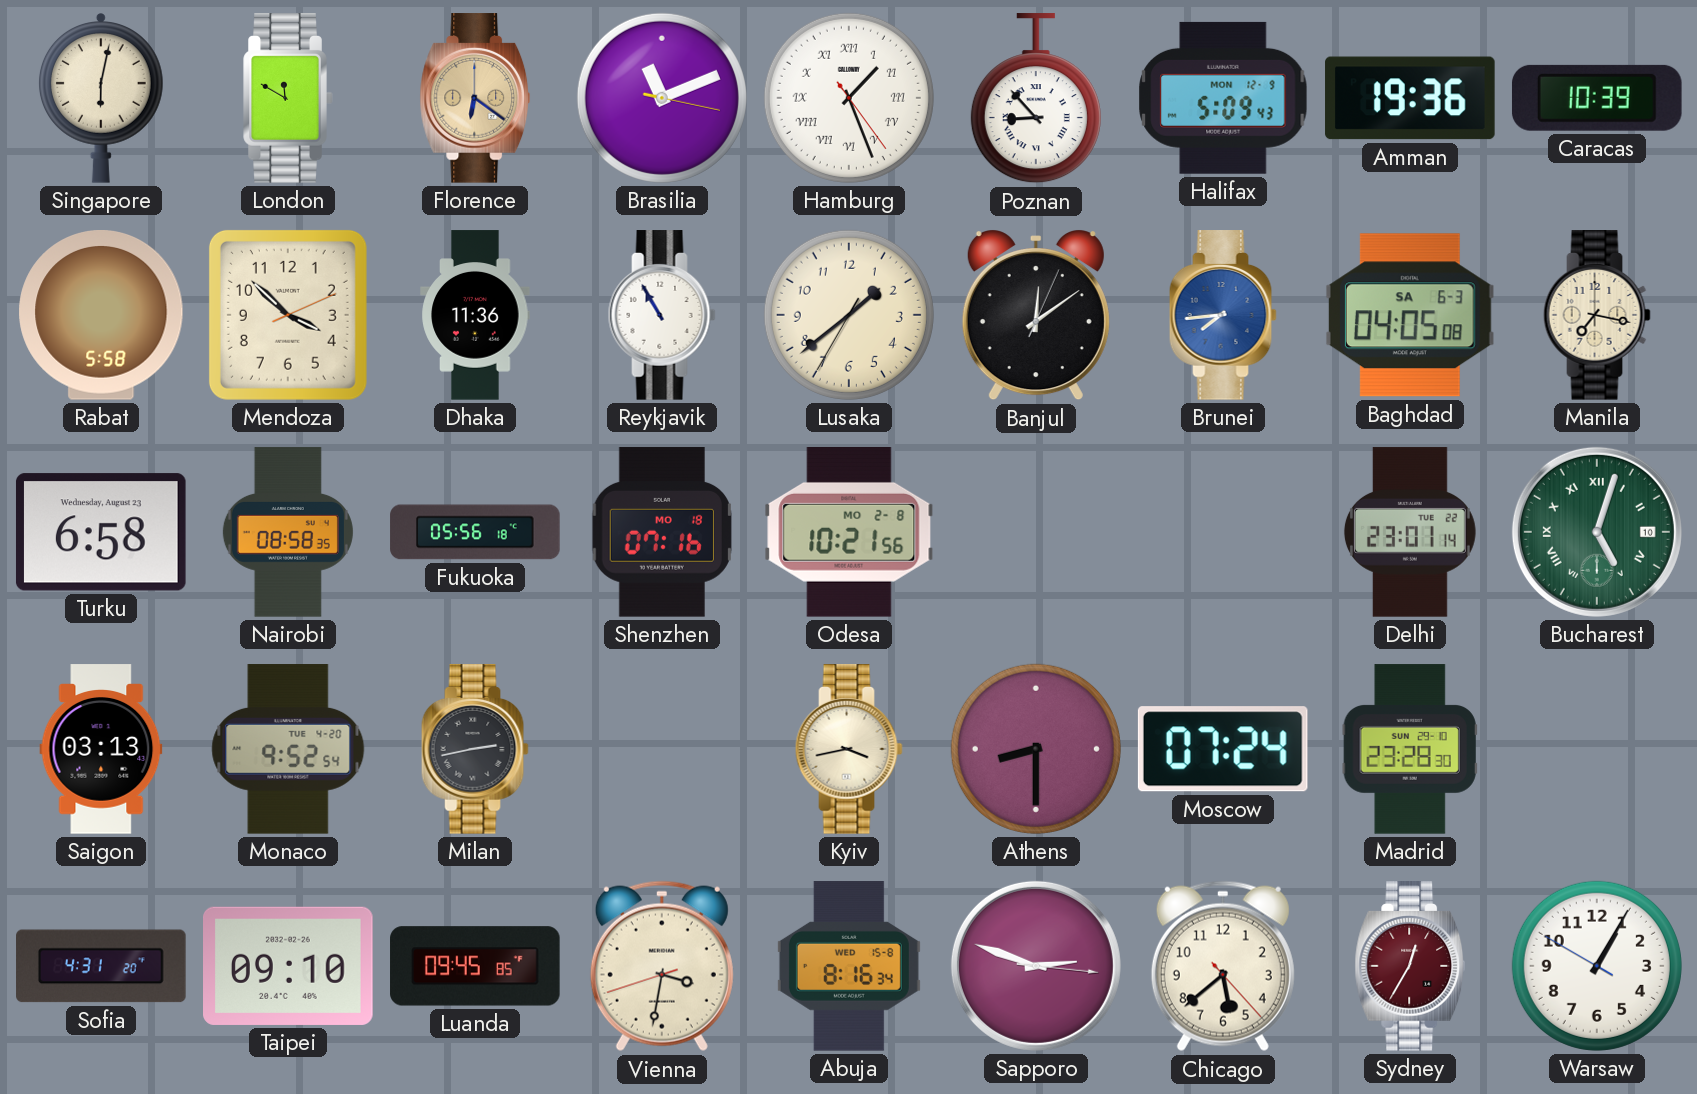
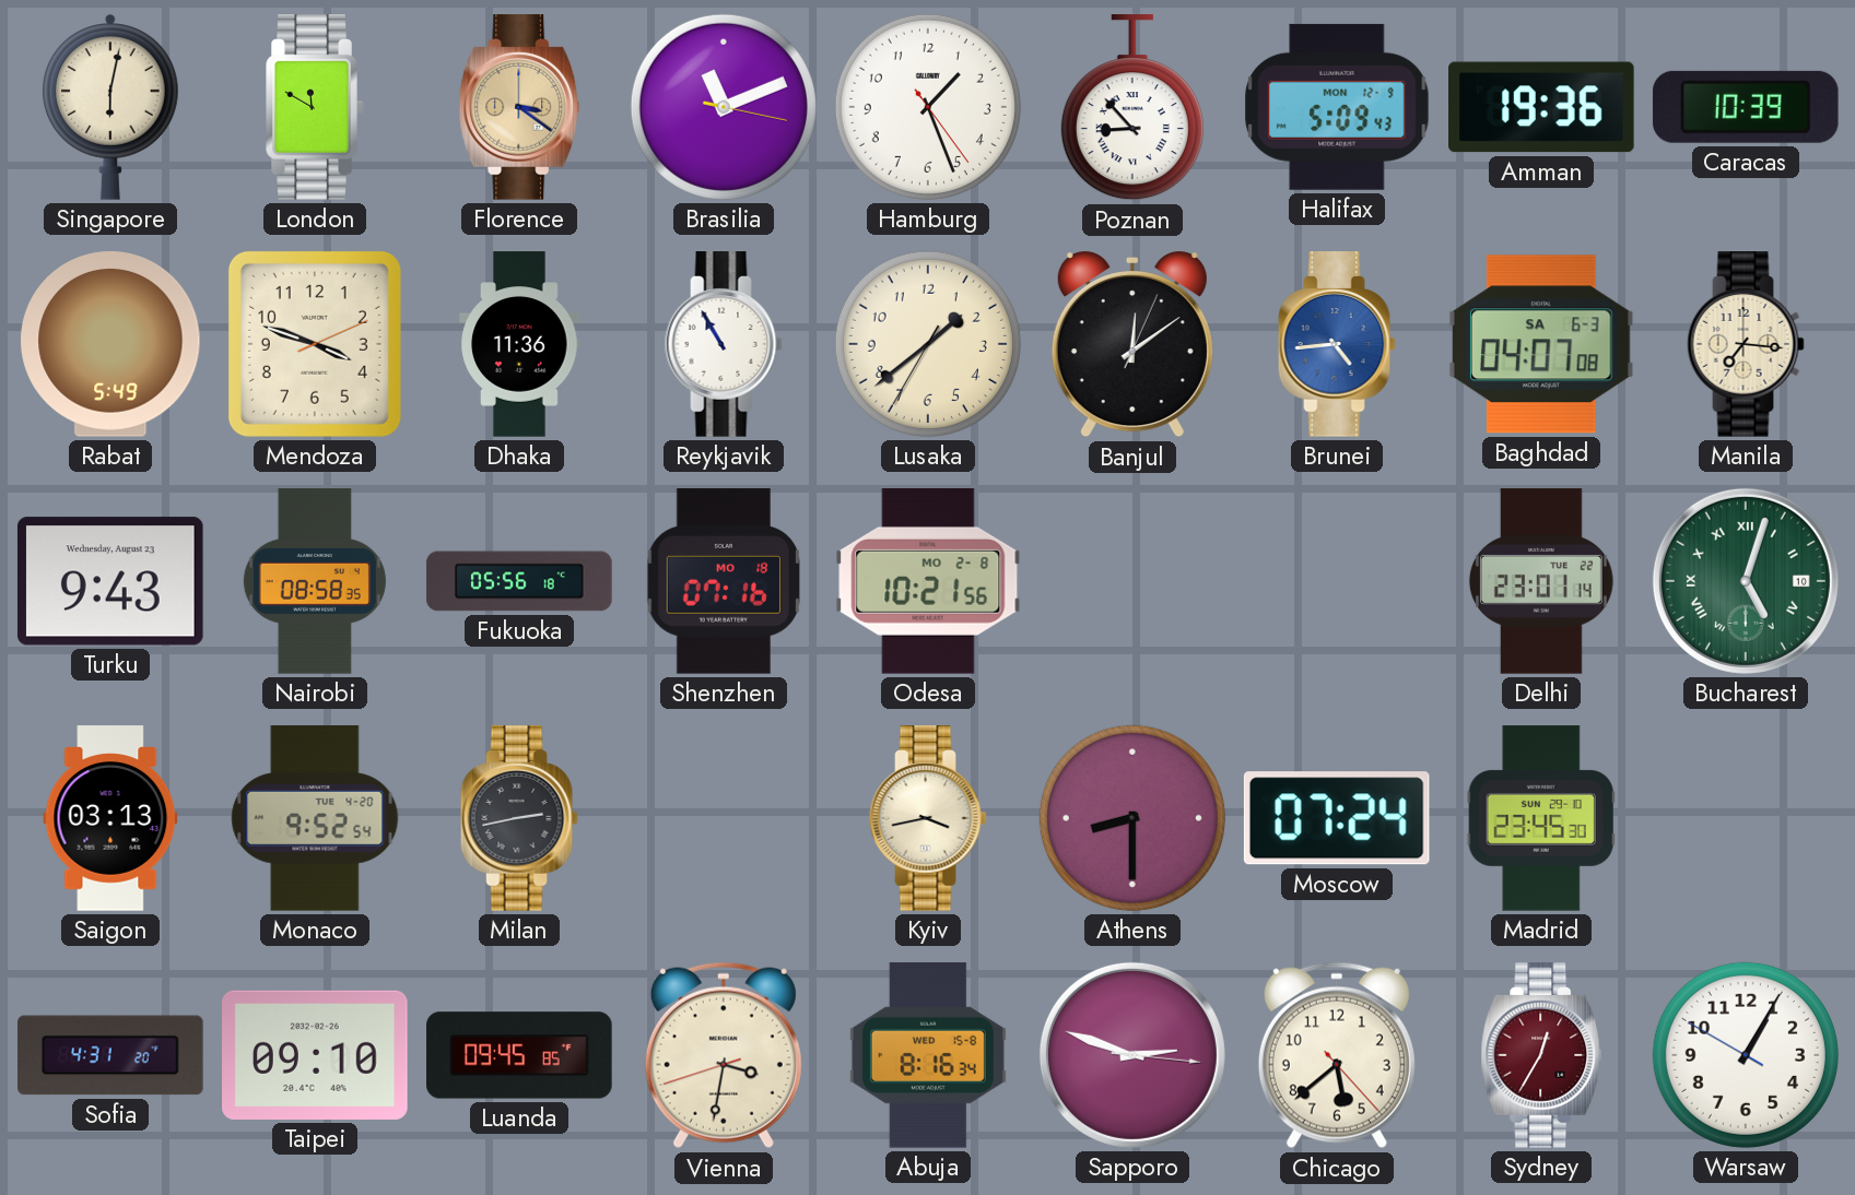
Florence: 6:21 -> 3:21 (519, 107)
Hamburg numerals: Roman -> Arabic (928, 107)
Rabat: 5:58 -> 5:49 (110, 345)
Mendoza: 3:52 -> 3:48 (315, 344)
Brunei: 7:44 -> 4:44 (1337, 344)
Baghdad: 04:05 -> 04:07 (1541, 344)
Manila: 7:17 -> 7:16 (1746, 344)
Turku: 6:58 -> 9:43 (110, 581)
Madrid: 23:28 -> 23:45 (1541, 818)
